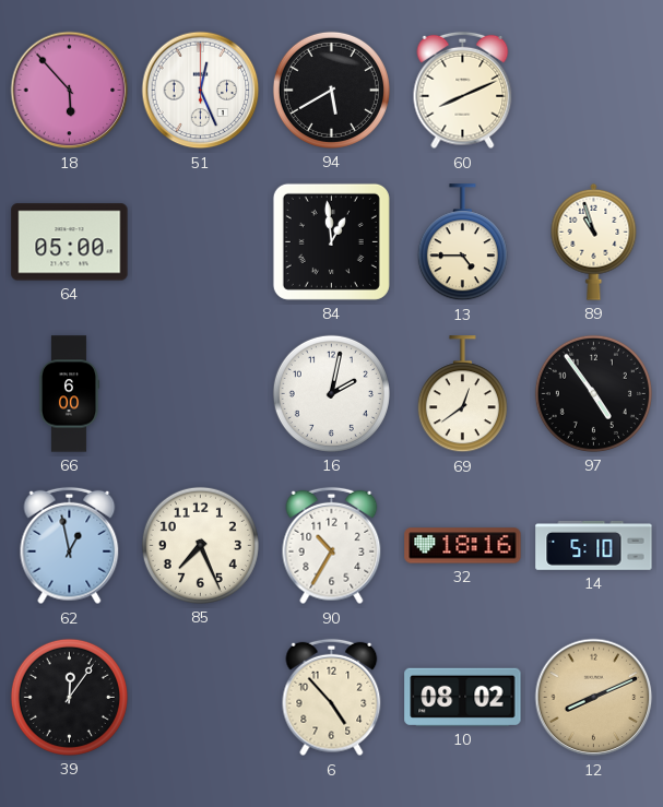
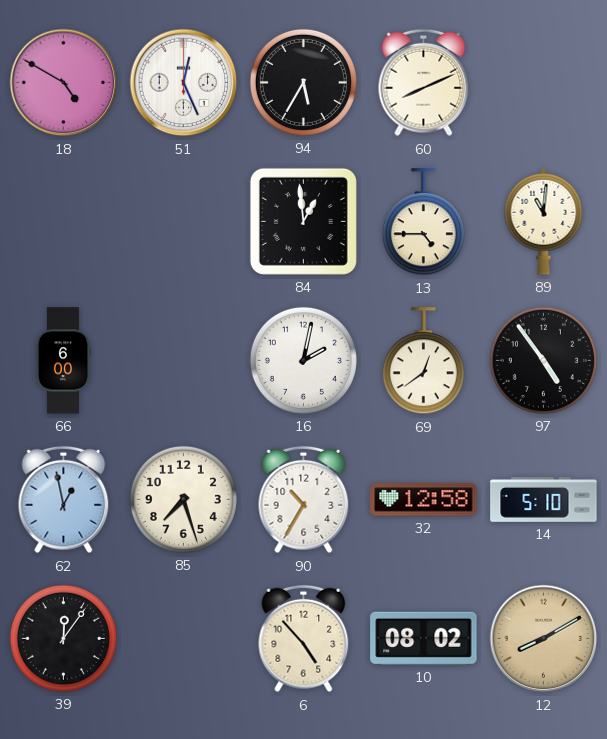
18: 5:53 -> 4:50 (64, 83)
94: 5:40 -> 5:35 (303, 82)
64: 05:00 -> none (70, 242)
89: 10:57 -> 11:01 (544, 221)
85: 7:26 -> 7:27 (183, 499)
32: 18:16 -> 12:58 (424, 500)
12: 8:11 -> 8:10 (544, 639)
